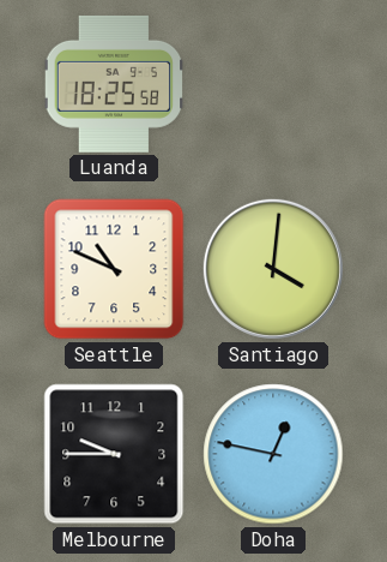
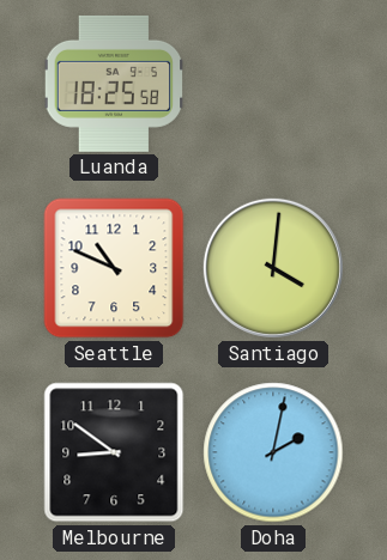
Melbourne: 9:45 -> 8:51 (114, 452)
Doha: 12:47 -> 2:02 (273, 452)
